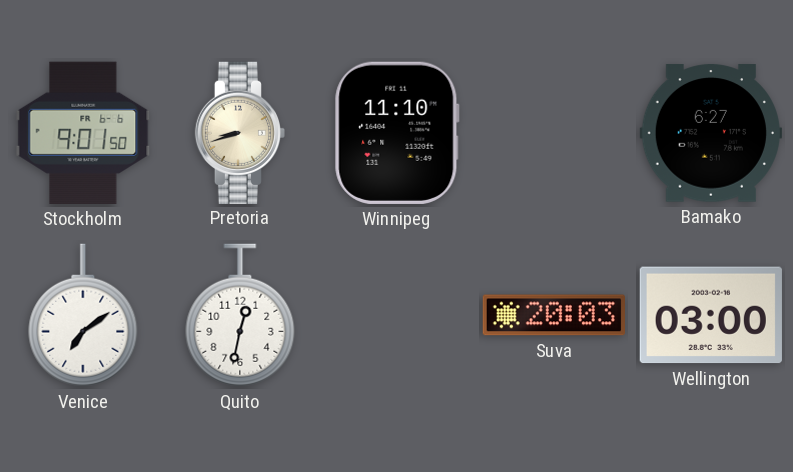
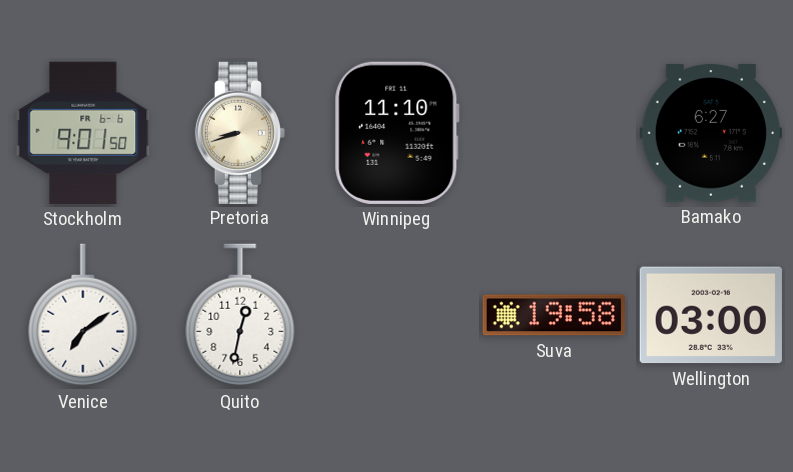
Suva: 20:03 -> 19:58 (554, 315)
